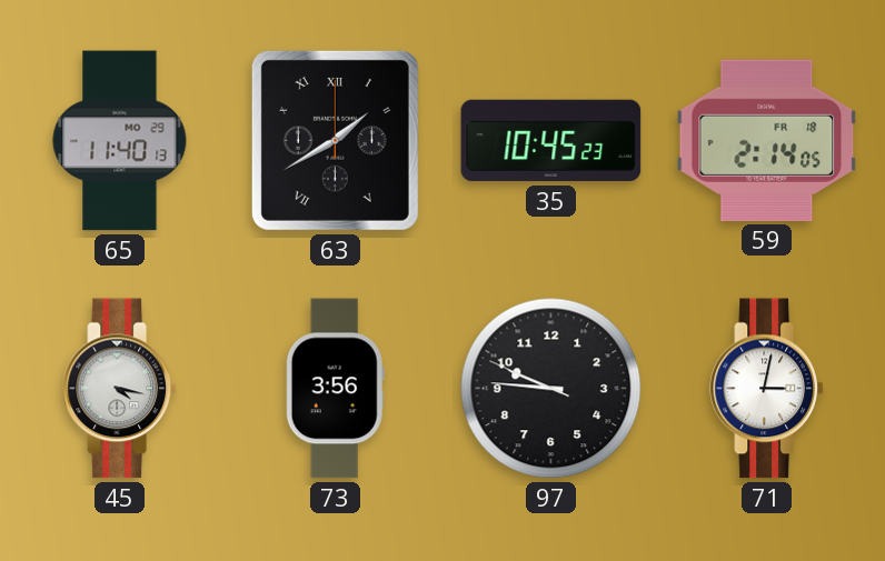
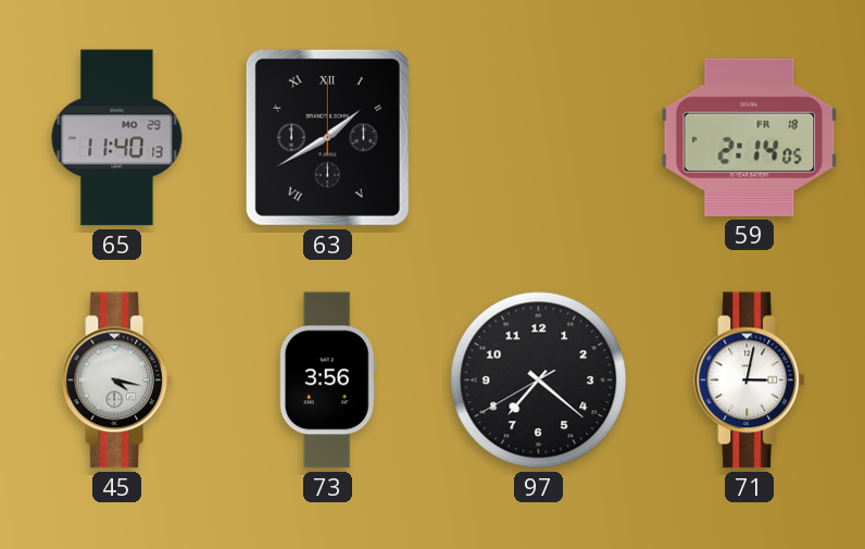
35: 10:45 -> none (551, 141)
97: 9:45 -> 7:21 (539, 380)
